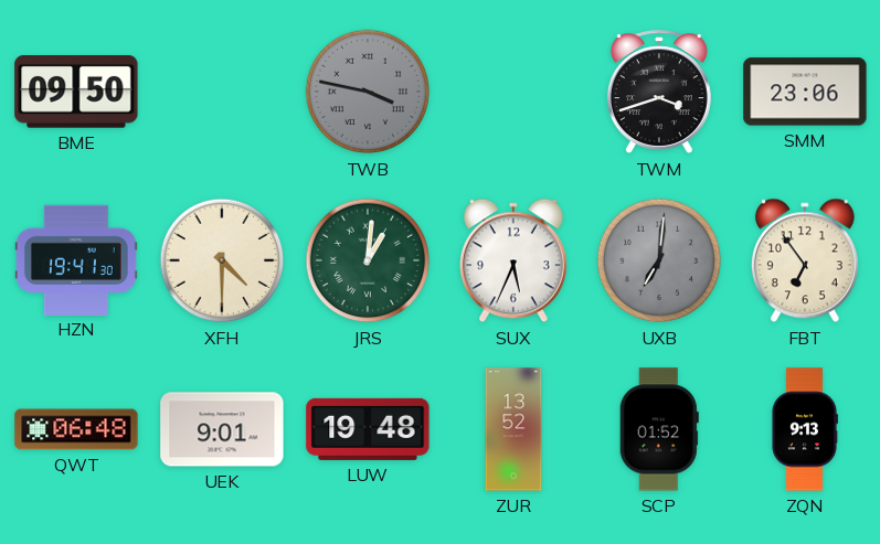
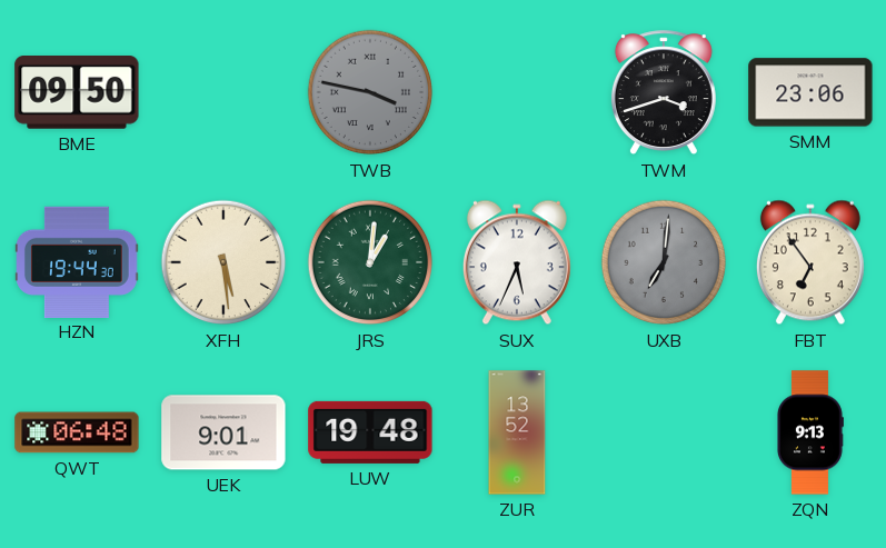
HZN: 19:41 -> 19:44 (78, 261)
XFH: 4:30 -> 5:29 (223, 262)
SCP: 01:52 -> none (659, 429)
